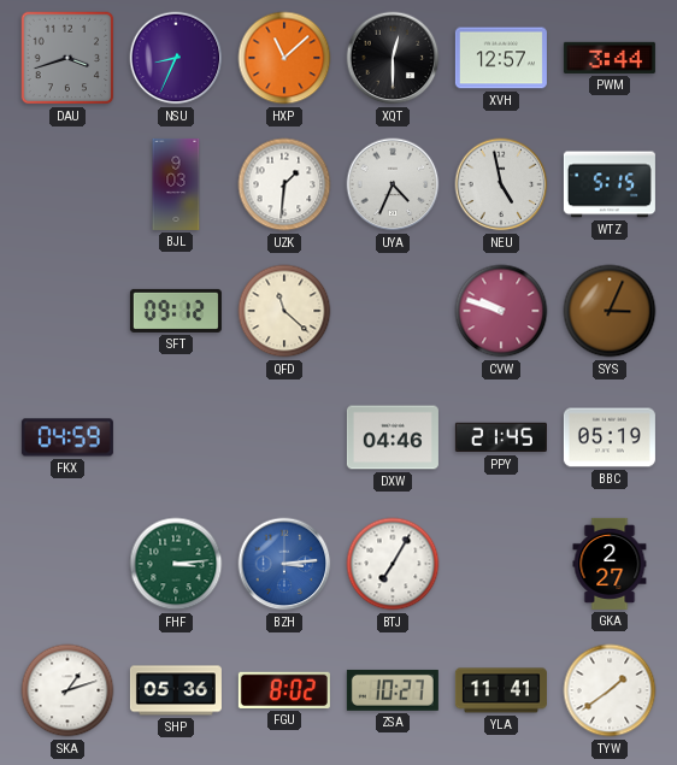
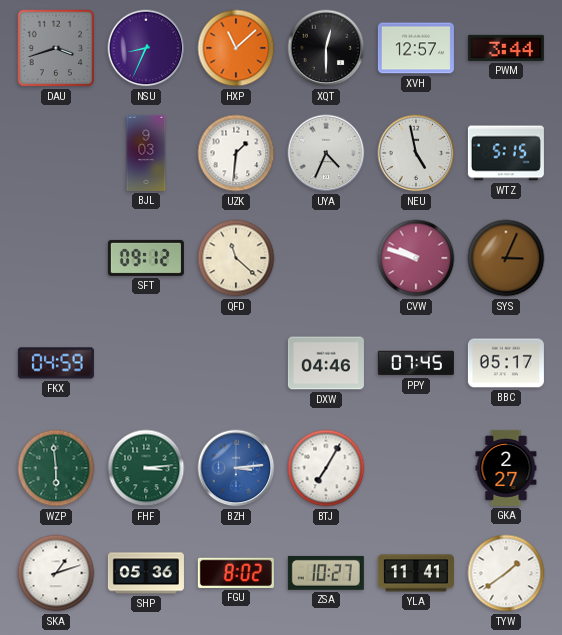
PPY: 21:45 -> 07:45 (416, 363)
BBC: 05:19 -> 05:17 (506, 363)
WZP: none -> 5:59 (56, 468)
